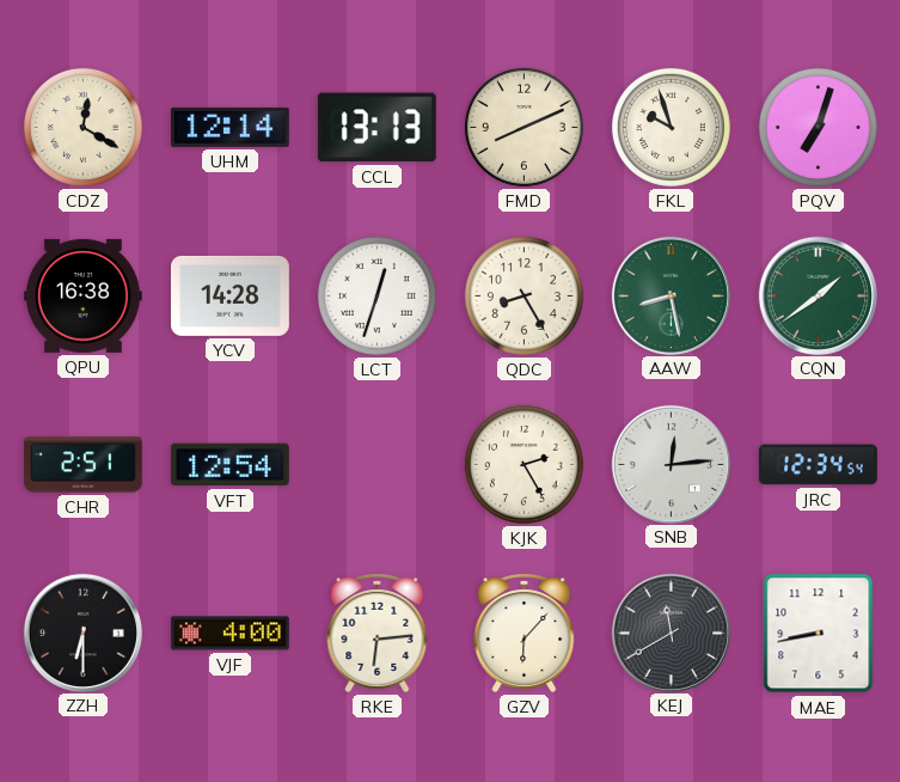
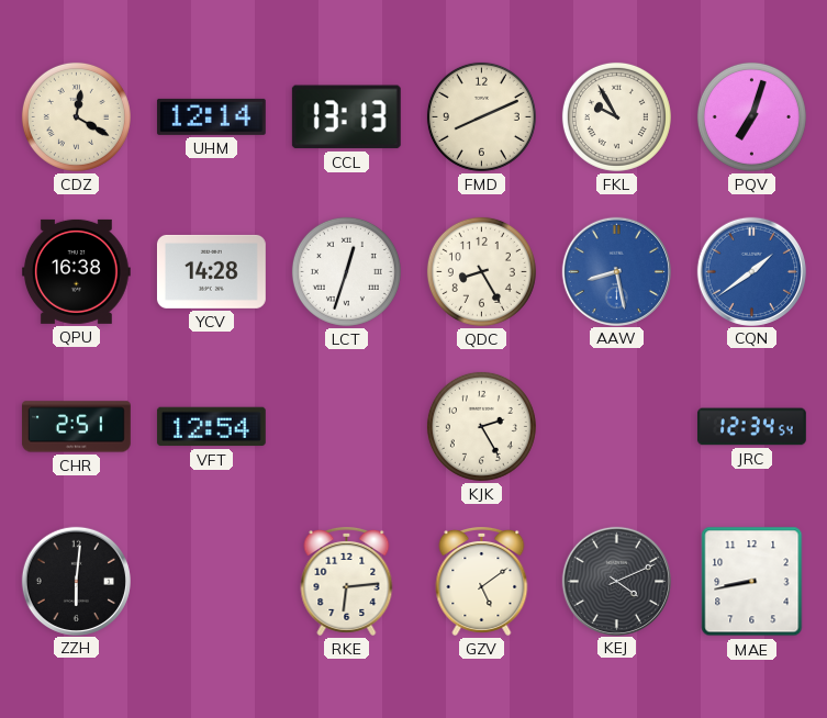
FKL: 9:57 -> 9:55 (616, 116)
AAW dial: green -> blue (616, 271)
CQN dial: green -> blue (751, 271)
SNB: 12:14 -> none (671, 464)
ZZH: 6:30 -> 6:01 (76, 581)
VJF: 4:00 -> none (229, 634)
GZV: 6:07 -> 5:09 (482, 581)
KEJ: 11:40 -> 4:11 (616, 581)
